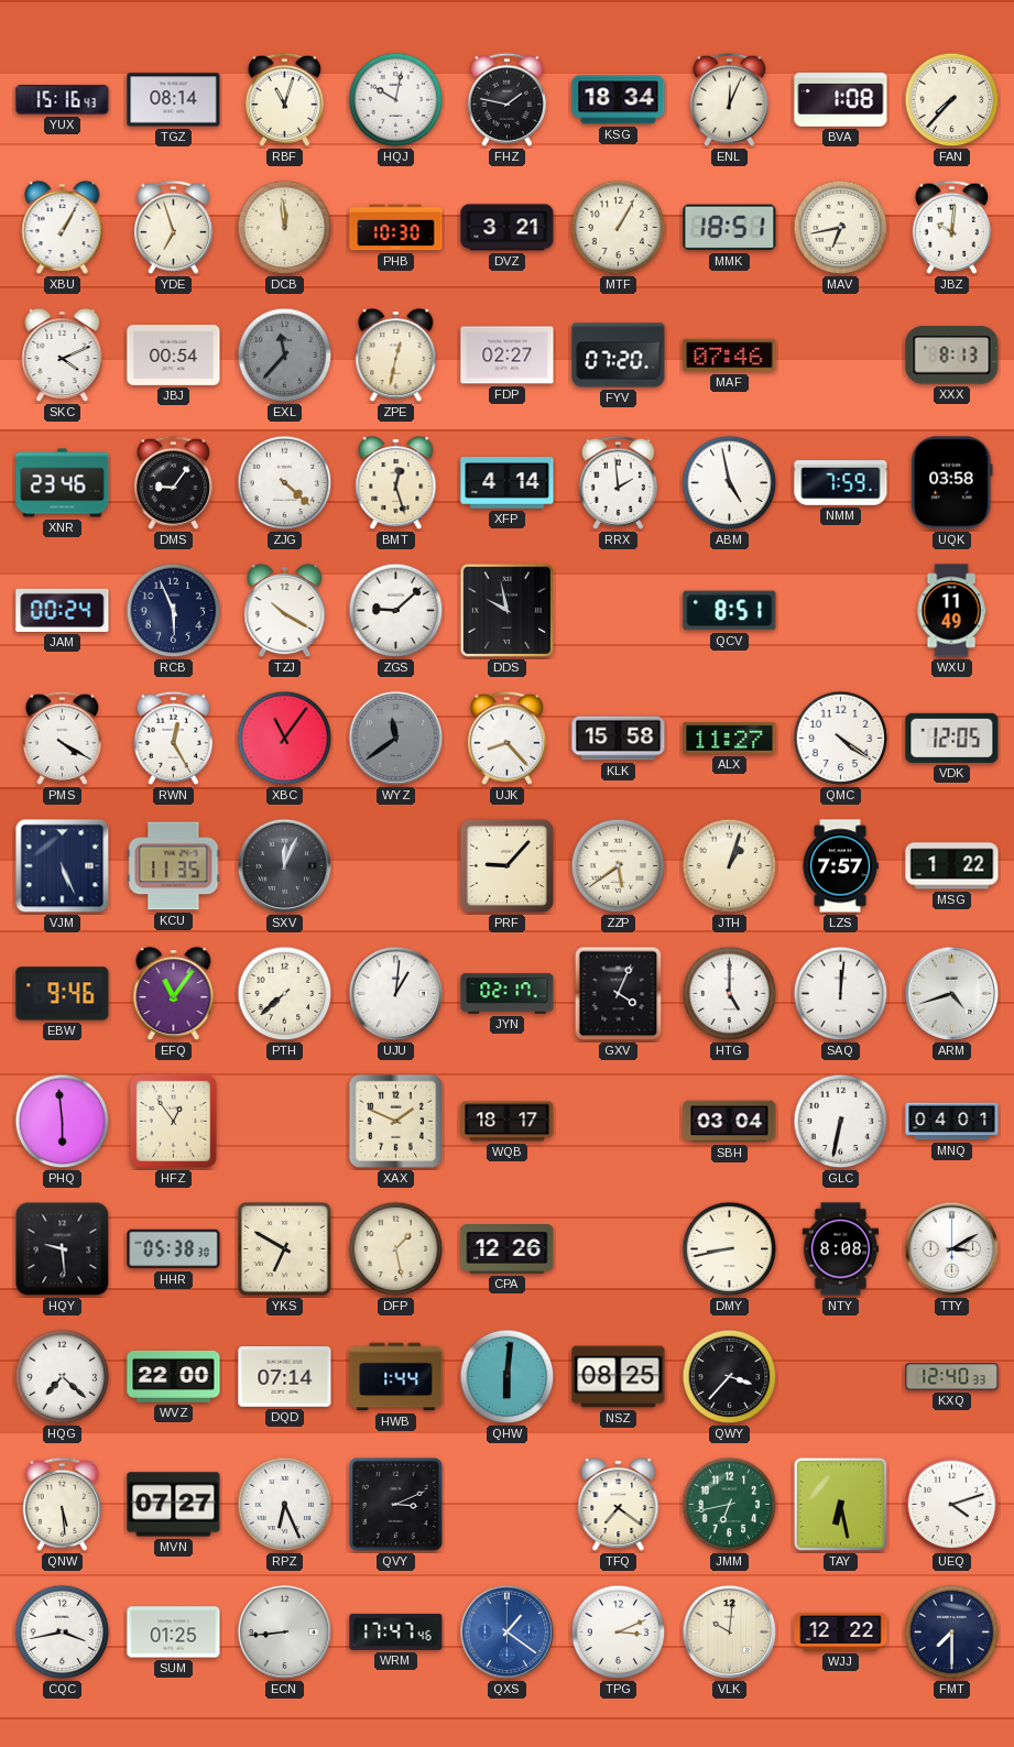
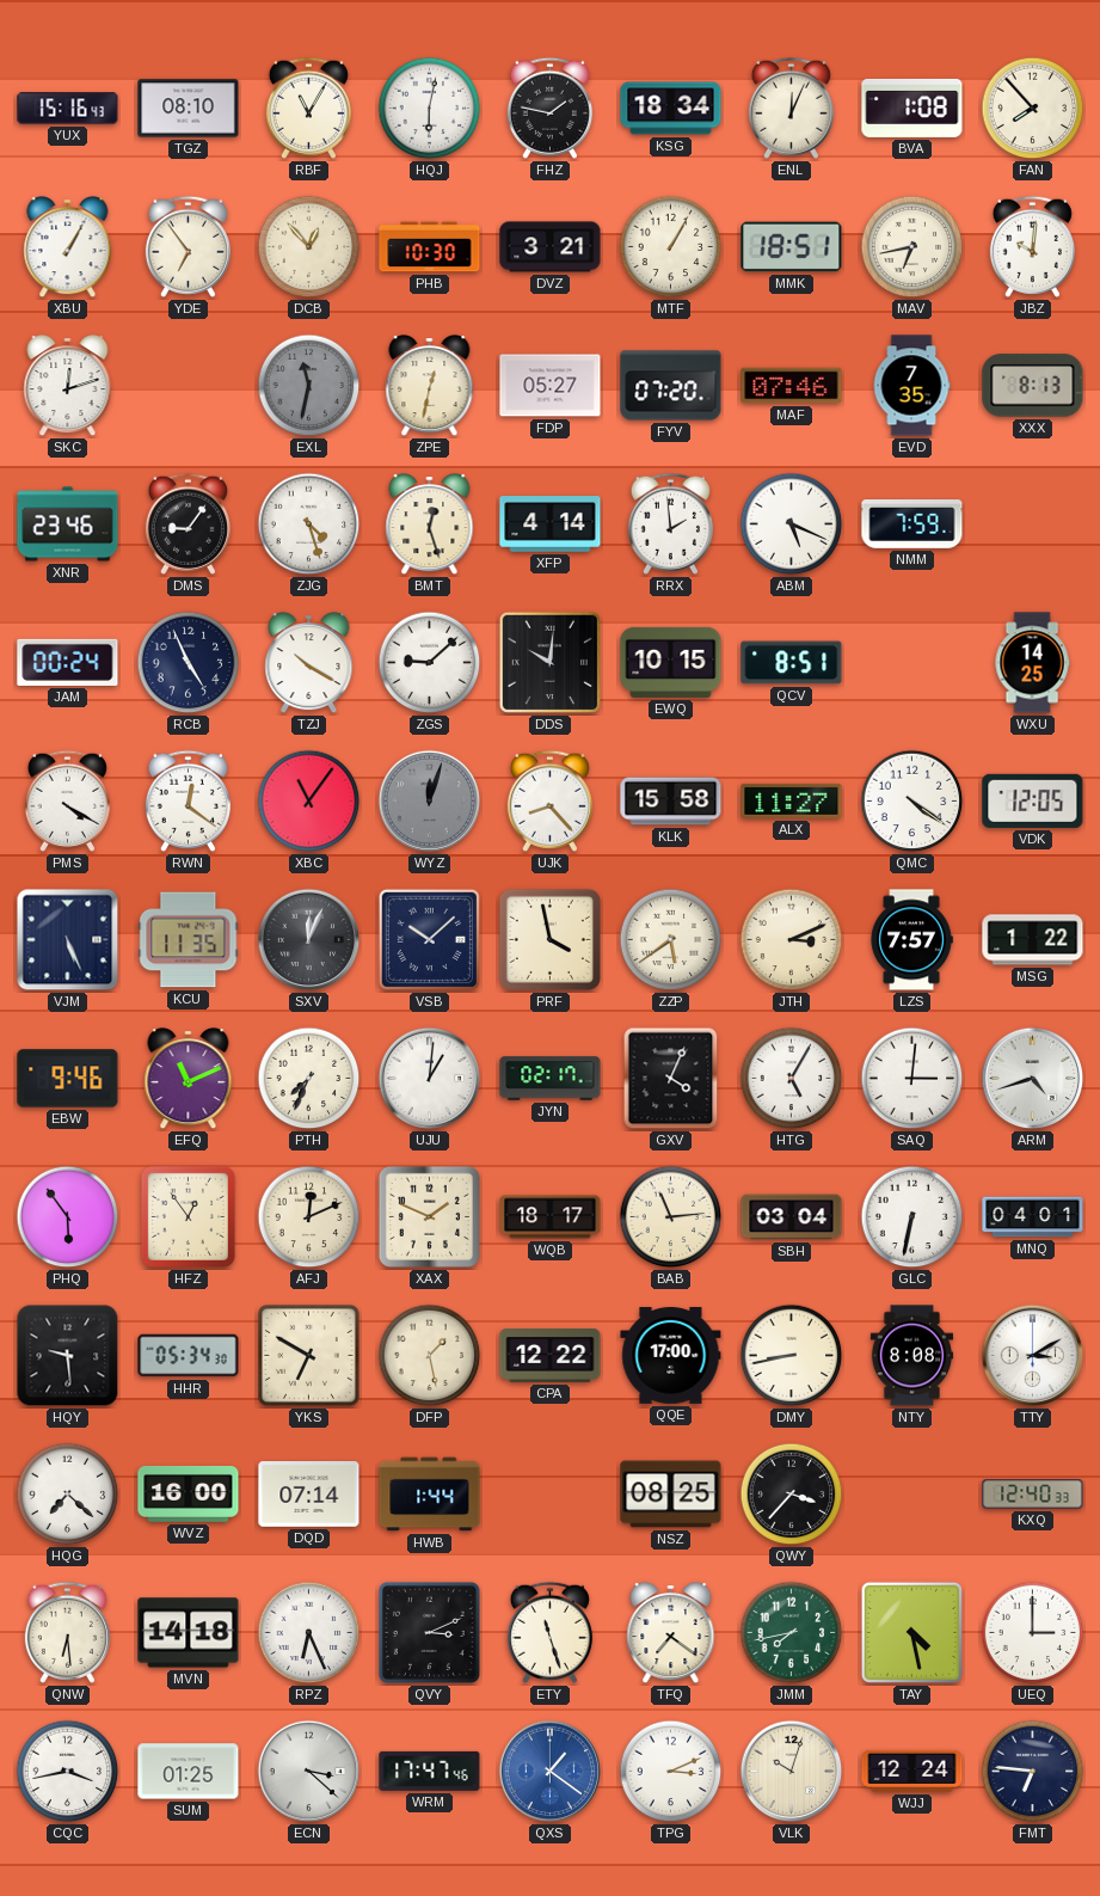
TGZ: 08:14 -> 08:10 (189, 109)
RBF: 11:03 -> 11:05 (308, 108)
HQJ: 10:02 -> 6:02 (430, 109)
FAN: 7:37 -> 7:53 (1033, 109)
YDE: 6:57 -> 6:54 (188, 246)
DCB: 11:59 -> 12:53 (309, 247)
SKC: 4:11 -> 12:12 (68, 387)
JBJ: 00:54 -> none (174, 356)
EXL: 11:37 -> 11:32 (309, 386)
FDP: 02:27 -> 05:27 (551, 386)
EVD: none -> 7:35 (911, 386)
ZJG: 4:22 -> 4:27 (309, 524)
ABM: 4:58 -> 5:19 (792, 524)
UQK: 03:58 -> none (952, 483)
RCB: 5:56 -> 4:56 (189, 663)
DDS: 9:58 -> 10:01 (549, 662)
EWQ: none -> 10:15 (671, 662)
WXU: 11:49 -> 14:25 (1032, 663)
RWN: 12:25 -> 12:21 (188, 800)
WYZ: 11:39 -> 12:03 (430, 802)
VSB: none -> 10:08 (429, 939)
PRF: 9:07 -> 3:58 (549, 939)
JTH: 1:03 -> 3:11 (792, 940)
EFQ: 11:06 -> 11:11 (189, 1080)
PTH: 7:38 -> 7:34 (309, 1079)
HTG: 5:00 -> 5:05 (792, 1079)
SAQ: 12:01 -> 3:01 (912, 1079)
PHQ: 5:59 -> 5:54 (68, 1217)
AFJ: none -> 12:11 (309, 1217)
BAB: none -> 11:14 (671, 1217)
HHR: 05:38 -> 05:34 (189, 1356)
CPA: 12:26 -> 12:22 (551, 1356)
QQE: none -> 17:00 (671, 1356)
WVZ: 22:00 -> 16:00 (189, 1493)
QHW: 6:01 -> none (508, 1377)
QNW: 5:29 -> 6:29 (67, 1632)
MVN: 07:27 -> 14:18 (189, 1633)
ETY: none -> 11:27 (549, 1632)
JMM: 6:43 -> 7:43 (792, 1633)
TAY: 6:28 -> 4:28 (911, 1632)
UEQ: 4:12 -> 3:00 (1033, 1633)
ECN: 8:44 -> 3:22 (309, 1772)
VLK: 10:01 -> 10:03 (792, 1772)
WJJ: 12:22 -> 12:24 (912, 1771)
FMT: 7:30 -> 6:46 (1033, 1772)
